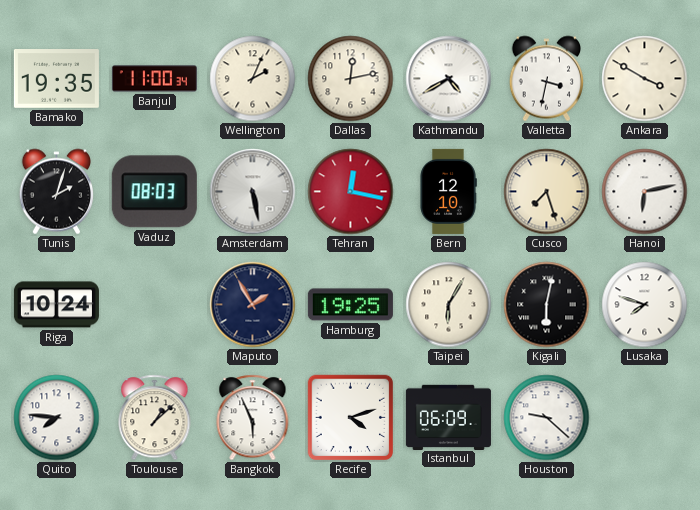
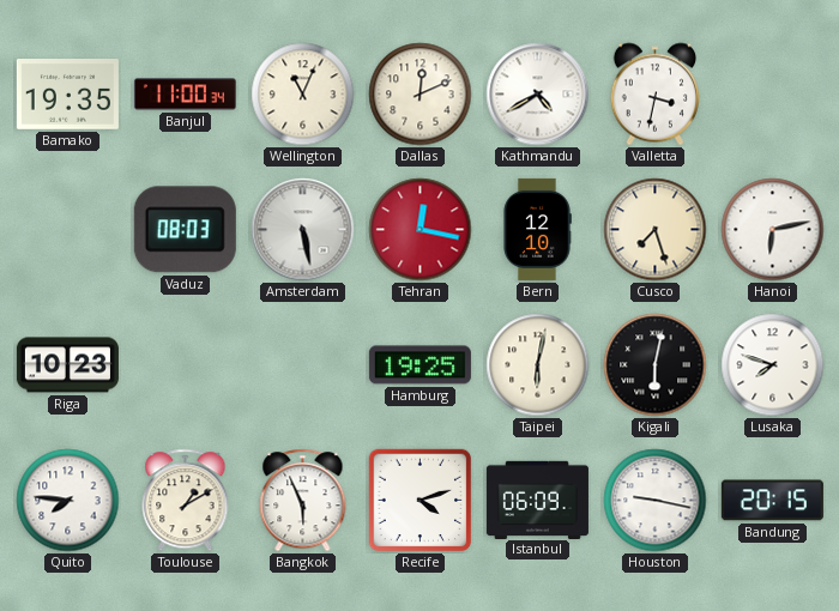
Wellington: 2:04 -> 11:04 (303, 95)
Dallas: 12:13 -> 12:11 (421, 95)
Ankara: 3:50 -> none (645, 79)
Tunis: 2:03 -> none (57, 192)
Riga: 10:24 -> 10:23 (67, 365)
Maputo: 1:55 -> none (253, 305)
Taipei: 6:05 -> 6:02 (538, 365)
Toulouse: 1:08 -> 1:10 (186, 501)
Houston: 9:22 -> 9:17 (656, 501)
Bandung: none -> 20:15 (772, 501)
